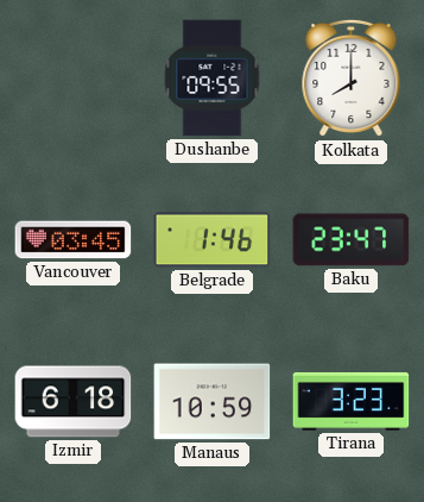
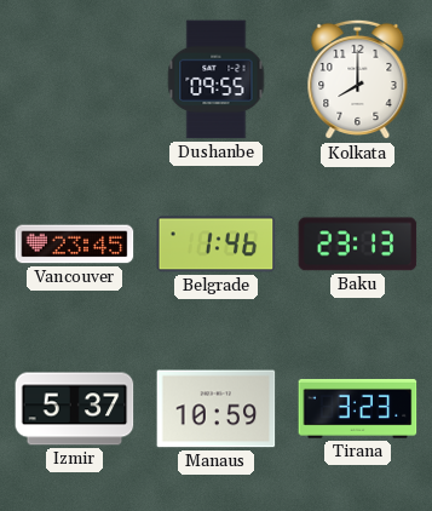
Vancouver: 03:45 -> 23:45 (75, 245)
Baku: 23:47 -> 23:13 (358, 245)
Izmir: 6:18 -> 5:37 (75, 409)
